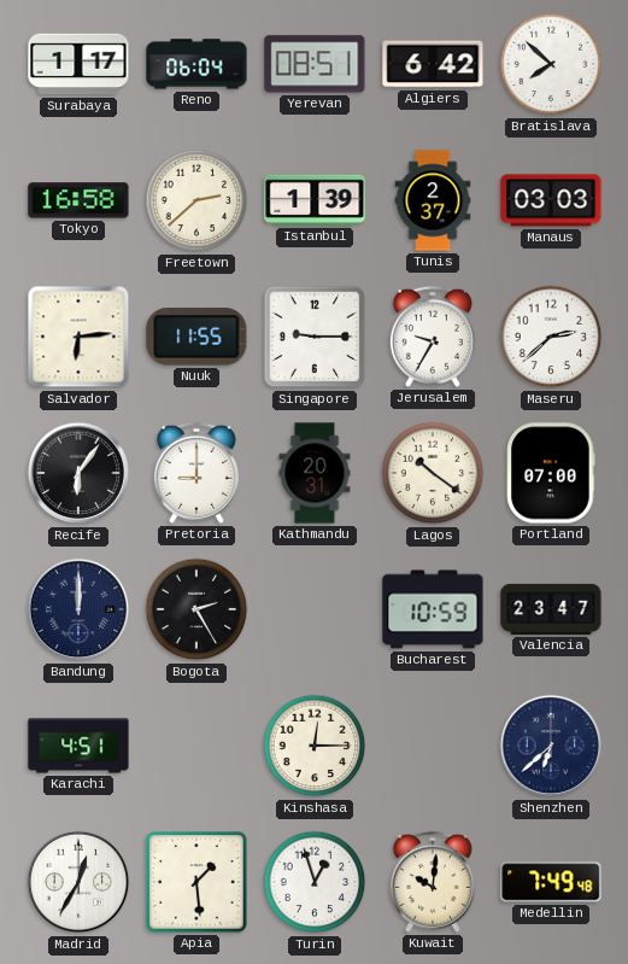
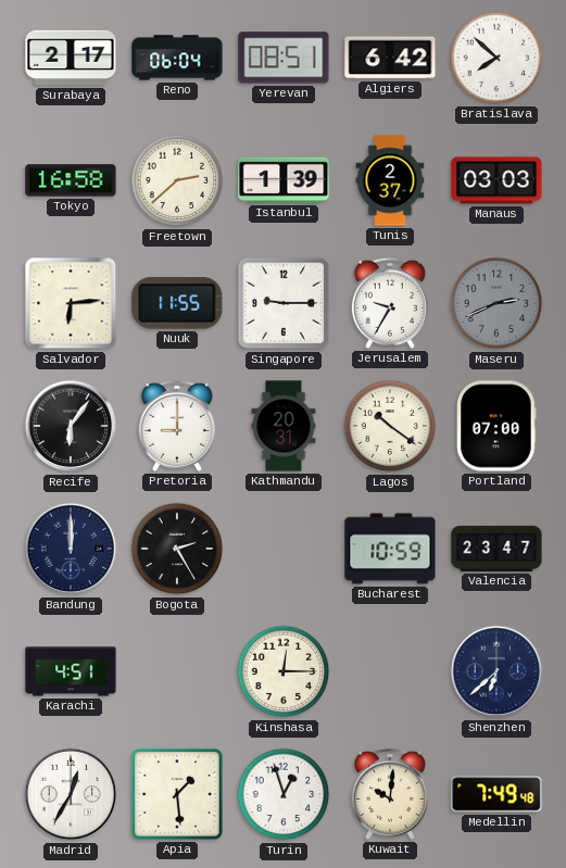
Surabaya: 1:17 -> 2:17 (71, 58)
Maseru: 2:38 -> 2:41 (496, 303)
Maseru dial: white -> grey (496, 303)
